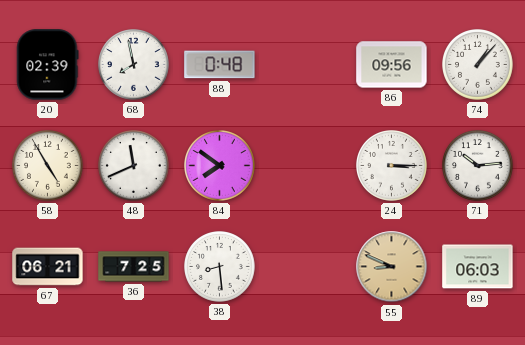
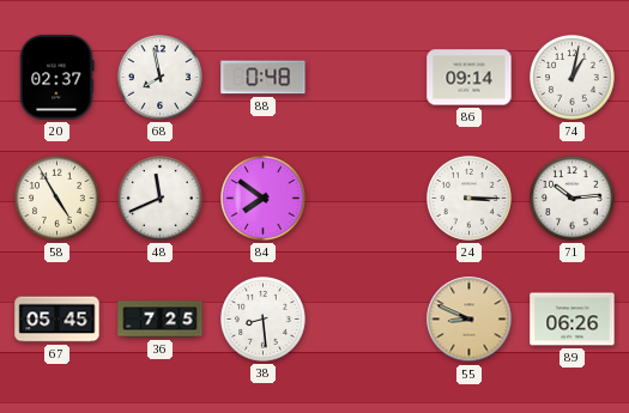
20: 02:39 -> 02:37 (58, 78)
86: 09:56 -> 09:14 (470, 78)
74: 1:07 -> 1:02 (573, 78)
67: 06:21 -> 05:45 (58, 320)
89: 06:03 -> 06:26 (573, 320)
